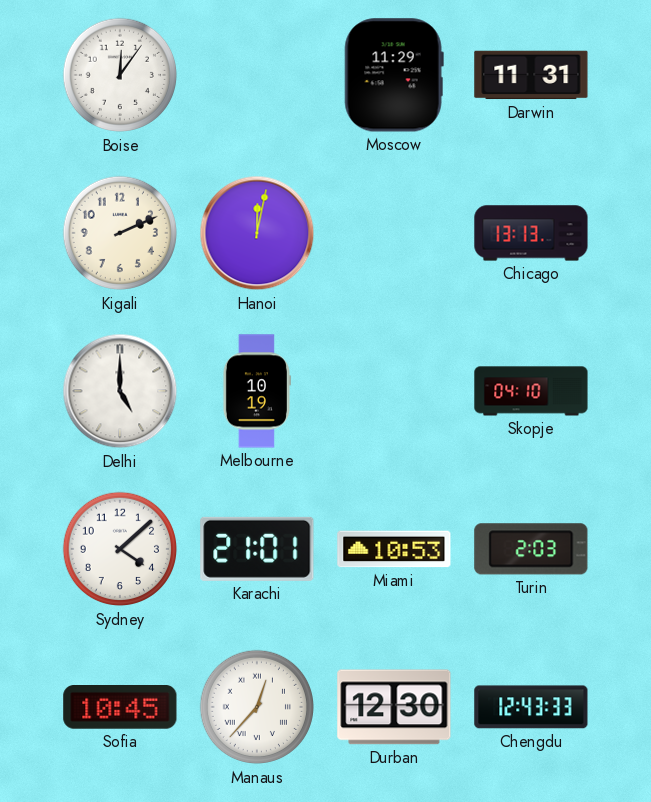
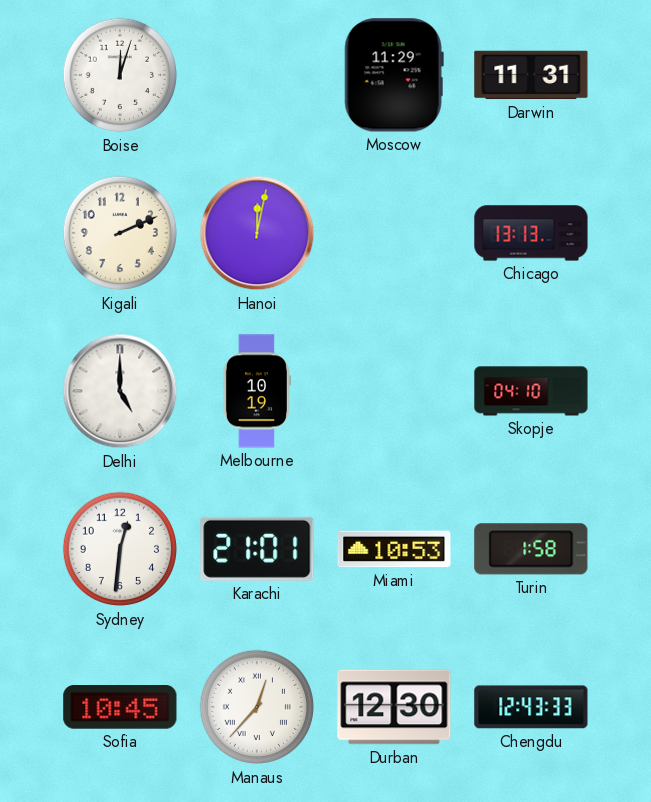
Boise: 12:06 -> 12:03 (120, 75)
Sydney: 4:08 -> 12:31 (120, 549)
Turin: 2:03 -> 1:58 (531, 549)
